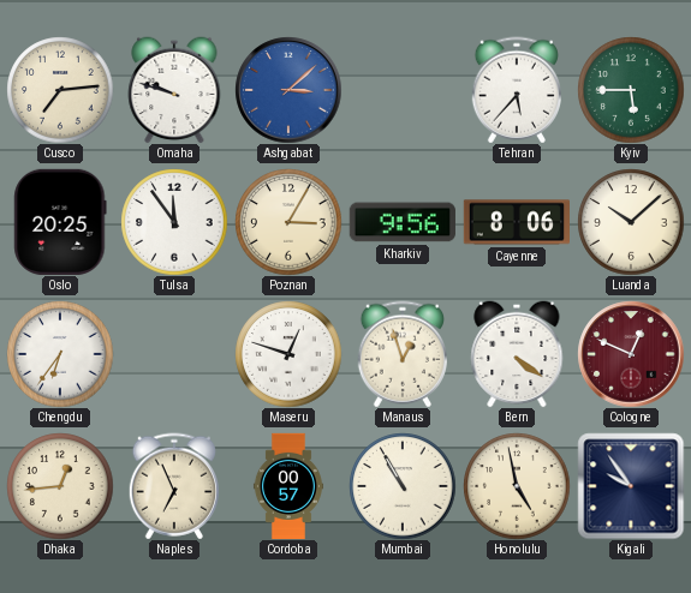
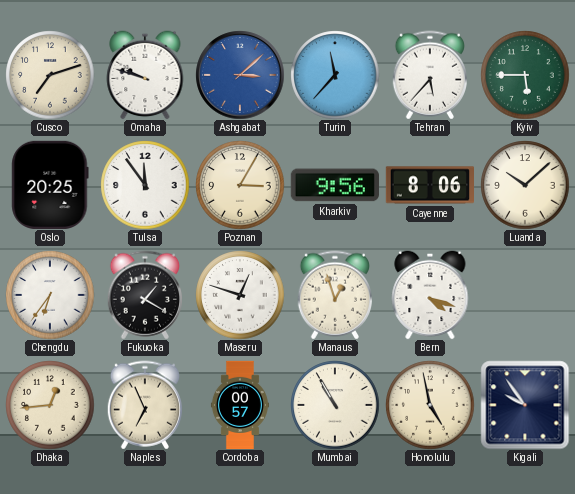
Cusco: 7:14 -> 7:12 (50, 75)
Turin: none -> 11:37 (335, 75)
Fukuoka: none -> 1:20 (144, 295)
Bern: 4:21 -> 4:18 (430, 295)
Cologne: 12:49 -> none (631, 354)
